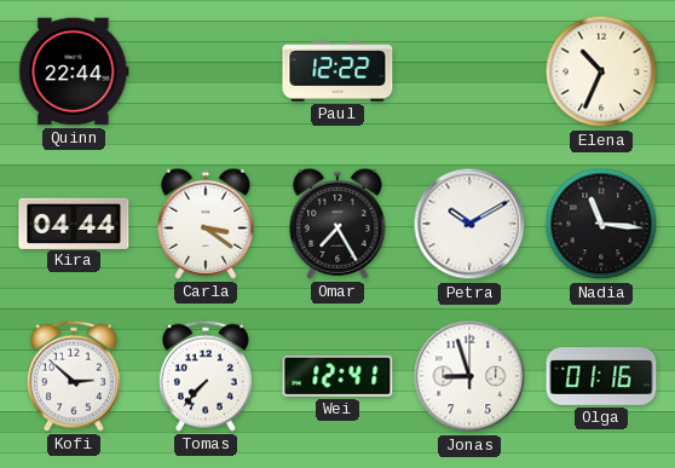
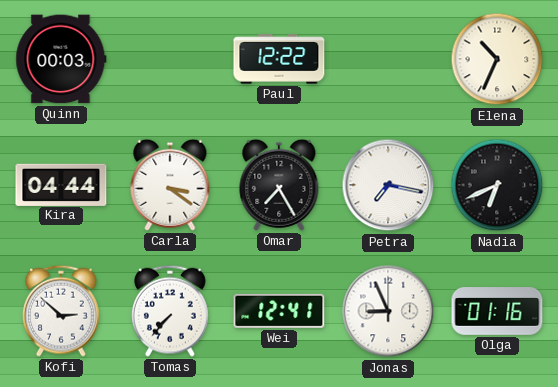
Quinn: 22:44 -> 00:03 (61, 59)
Petra: 10:10 -> 7:17 (388, 185)
Nadia: 11:16 -> 6:41 (497, 185)
Jonas: 8:57 -> 8:56 (388, 311)
